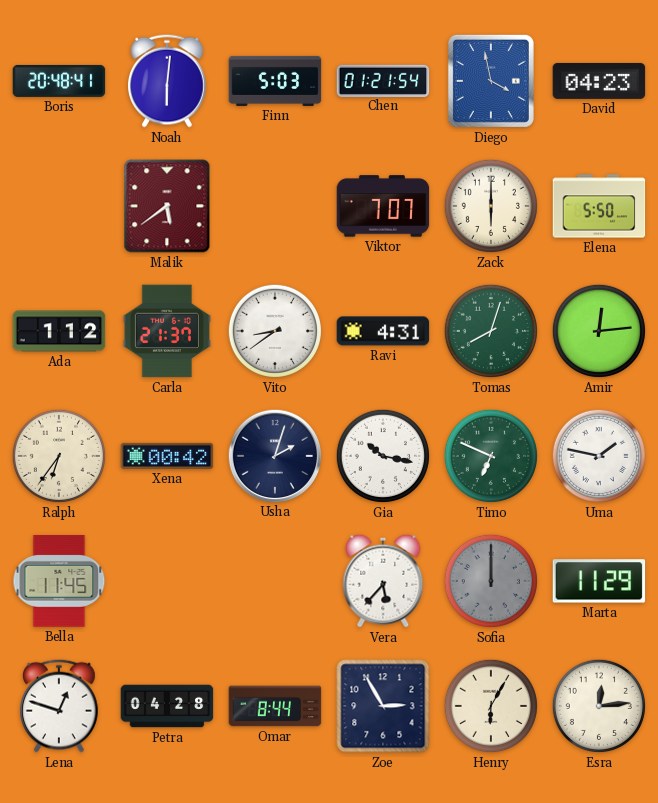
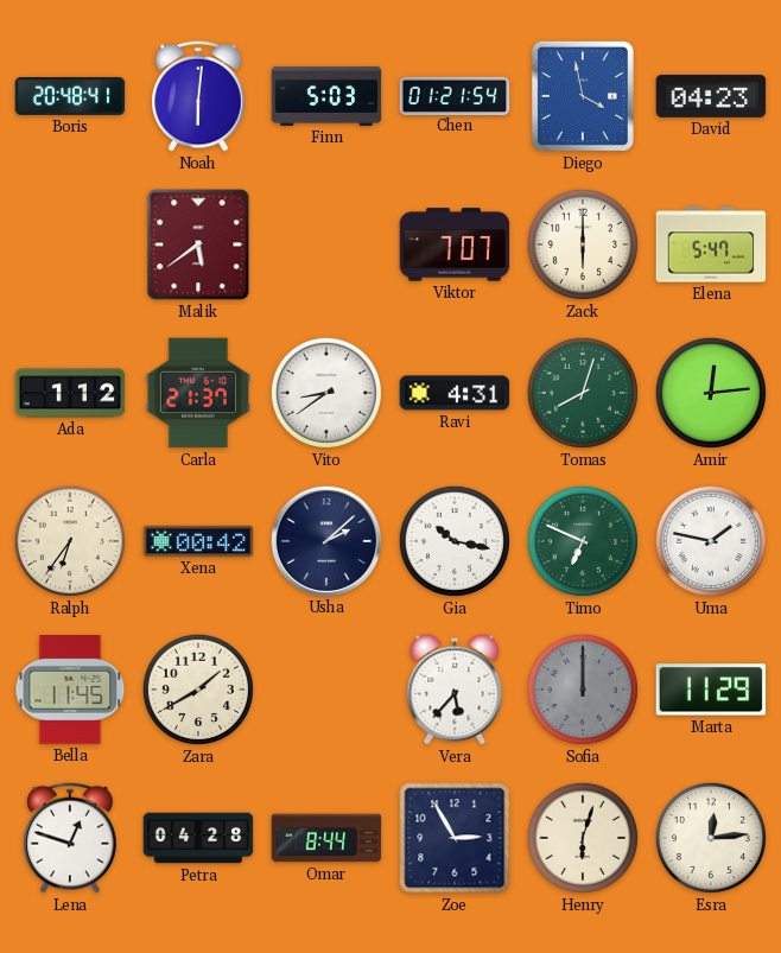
Elena: 5:50 -> 5:47 (711, 244)
Usha: 2:03 -> 2:08 (325, 540)
Zara: none -> 1:40 (198, 690)
Henry: 6:05 -> 6:03 (583, 838)
